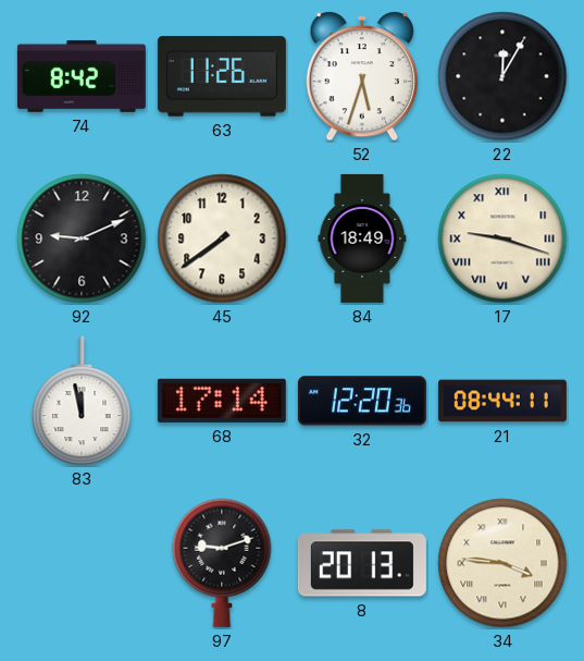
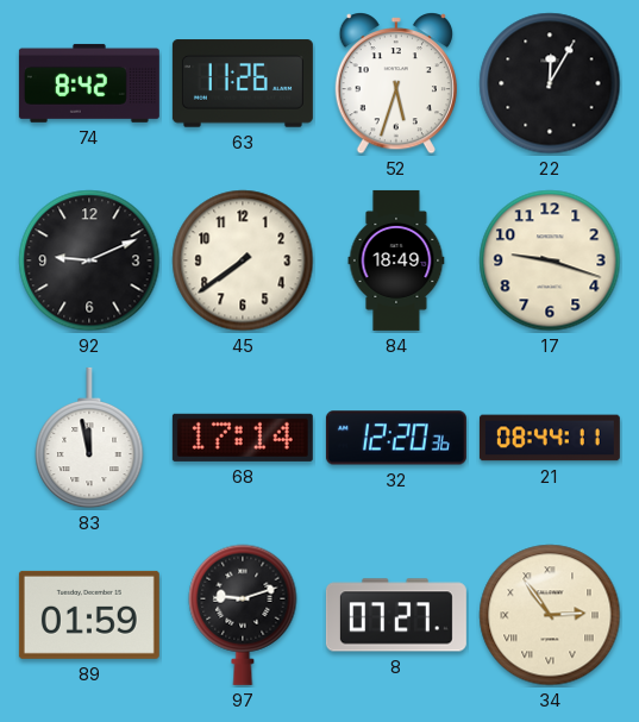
17 numerals: Roman -> Arabic (550, 260)
89: none -> 01:59 (89, 615)
8: 20:13 -> 07:27 (396, 615)
34: 3:46 -> 2:54 (550, 615)
